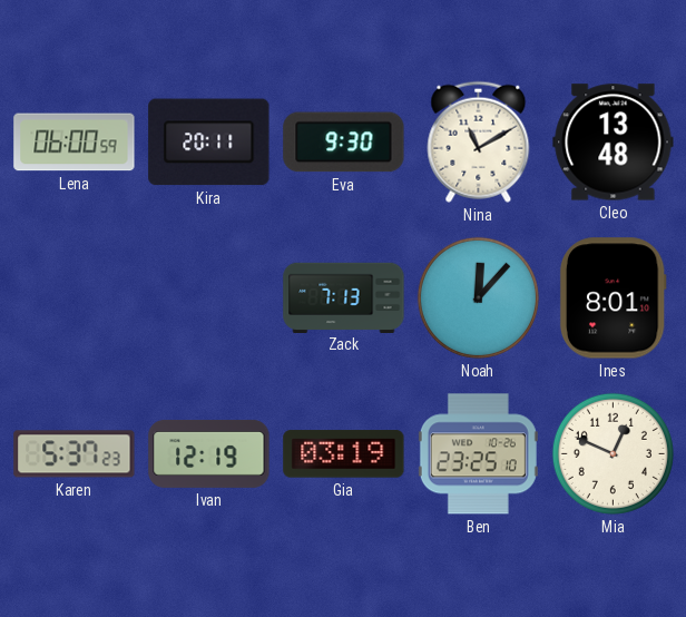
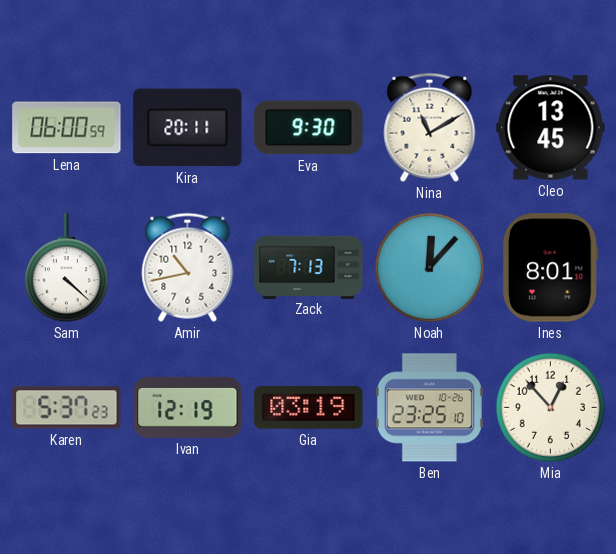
Cleo: 13:48 -> 13:45 (551, 128)
Sam: none -> 4:22 (66, 268)
Amir: none -> 10:43 (188, 267)
Mia: 12:49 -> 12:53 (550, 407)
